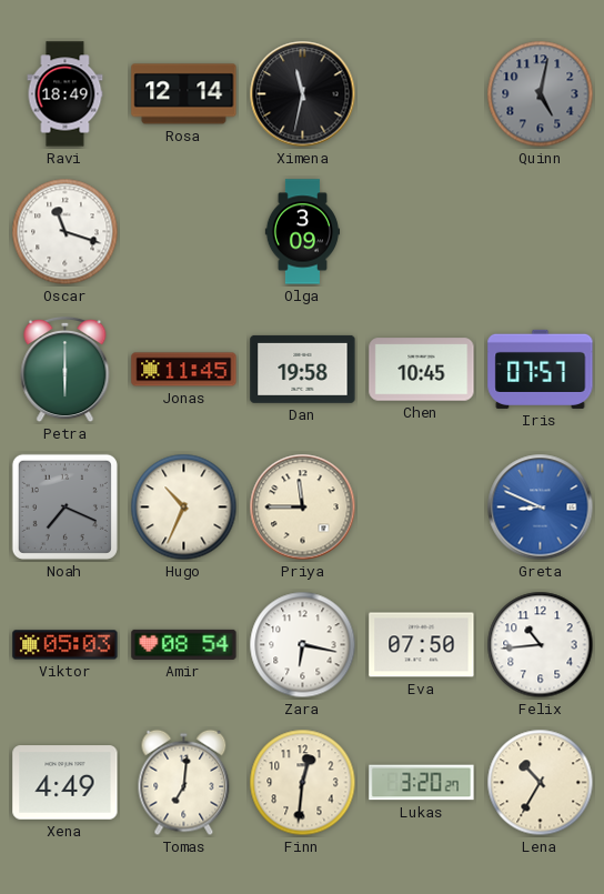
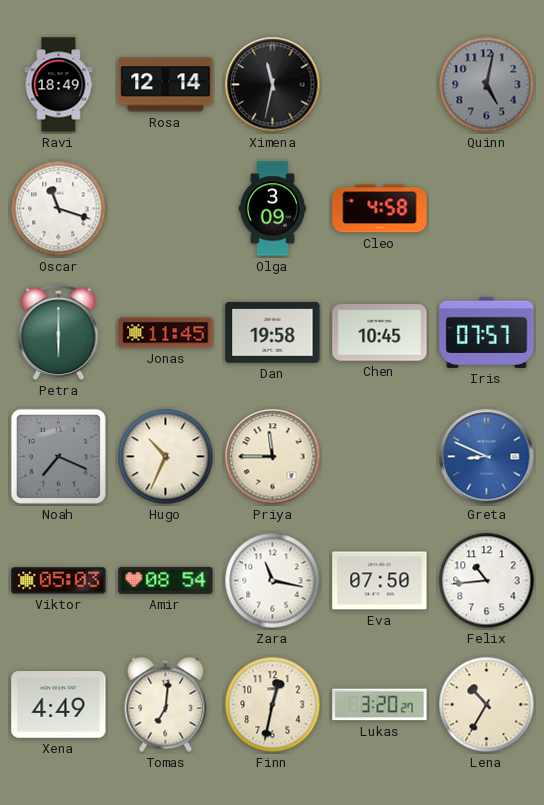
Cleo: none -> 4:58 (380, 209)
Zara: 6:17 -> 11:17 (273, 581)
Finn: 12:31 -> 12:32 (273, 705)
